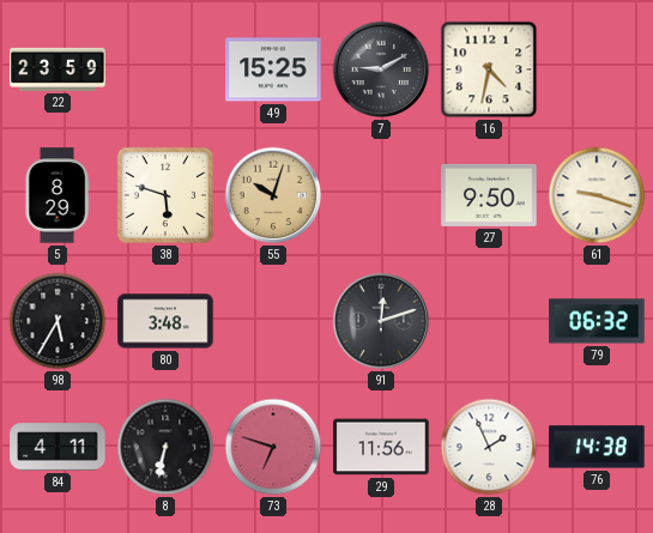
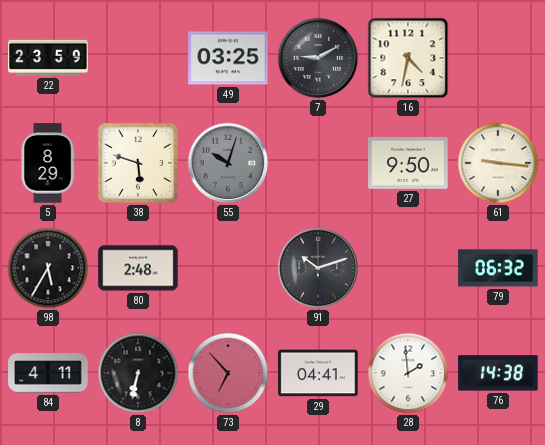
49: 15:25 -> 03:25 (228, 58)
55 dial: champagne -> grey (228, 163)
61: 9:18 -> 9:16 (498, 163)
80: 3:48 -> 2:48 (138, 268)
91: 12:12 -> 10:12 (318, 268)
73: 6:48 -> 6:53 (228, 373)
29: 11:56 -> 04:41 (318, 373)
28: 1:56 -> 1:59 (408, 373)
